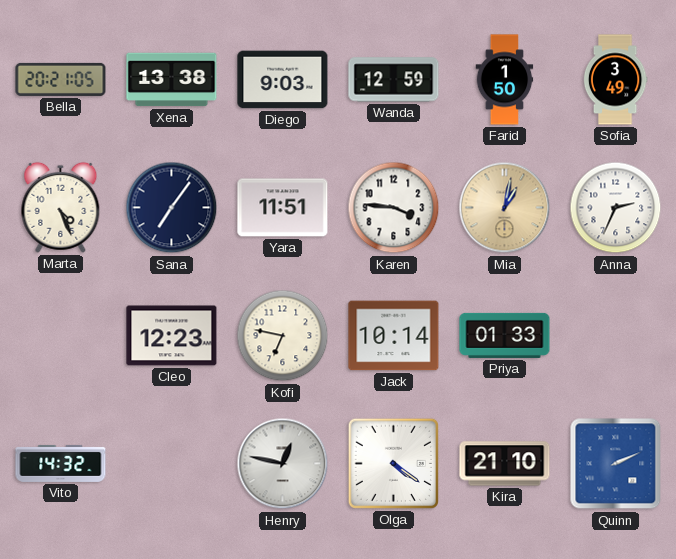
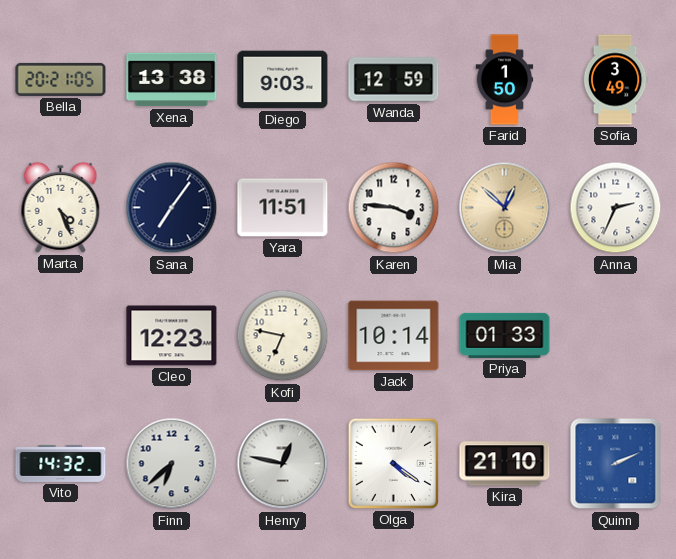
Mia: 1:02 -> 12:52 (505, 208)
Finn: none -> 6:38 (172, 464)
